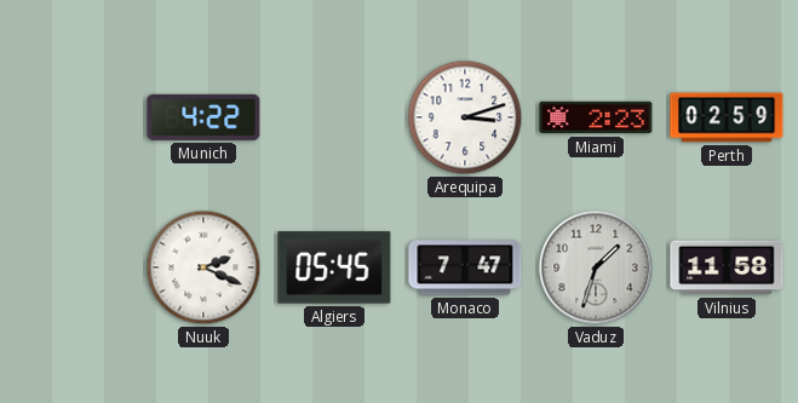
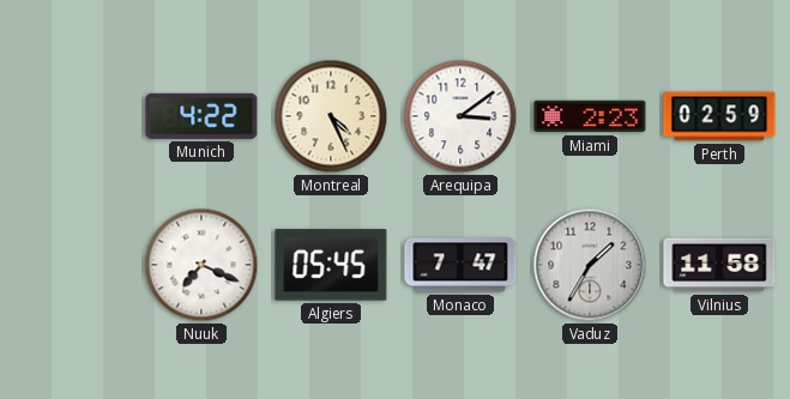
Montreal: none -> 4:26 (331, 116)
Arequipa: 3:12 -> 3:09 (460, 116)
Nuuk: 2:19 -> 7:19 (201, 265)
Vaduz: 1:33 -> 1:35 (590, 265)
